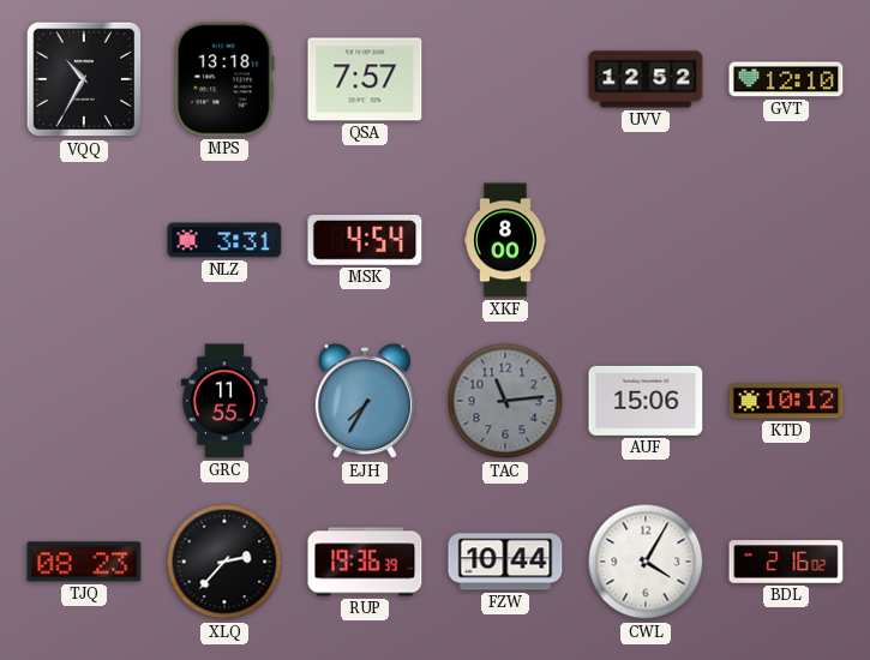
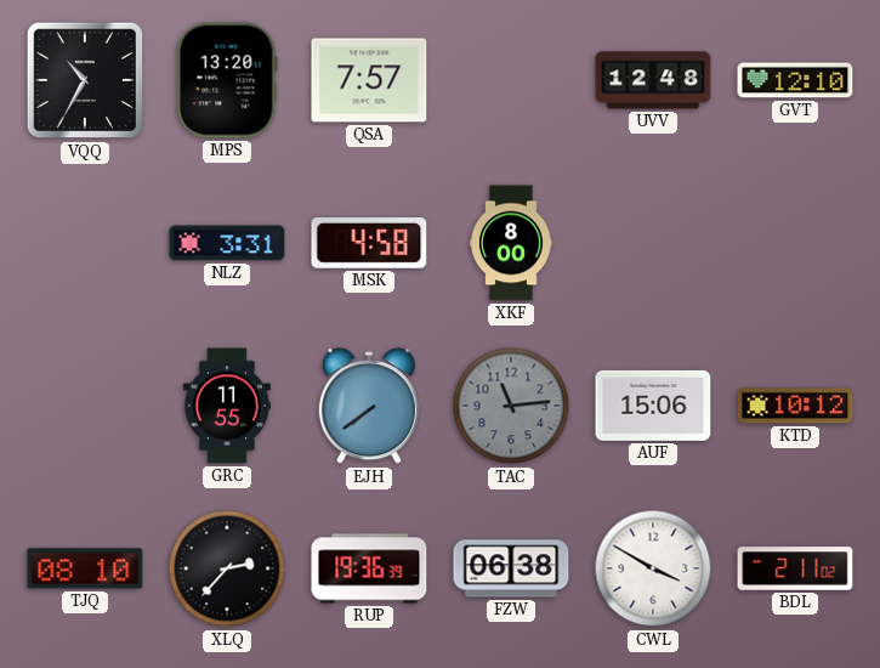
MPS: 13:18 -> 13:20 (227, 80)
UVV: 12:52 -> 12:48 (653, 80)
MSK: 4:54 -> 4:58 (369, 244)
EJH: 7:35 -> 7:39 (369, 407)
TJQ: 08:23 -> 08:10 (85, 568)
FZW: 10:44 -> 06:38 (511, 568)
CWL: 4:05 -> 3:50 (653, 568)
BDL: 2:16 -> 2:11 (795, 568)
